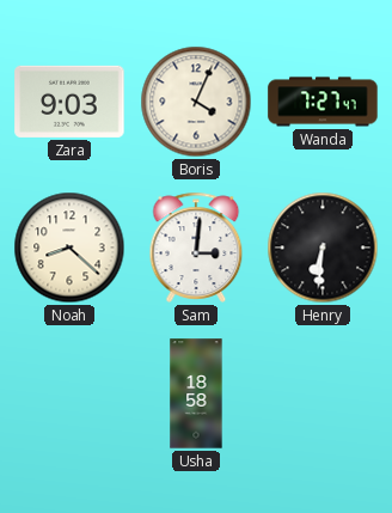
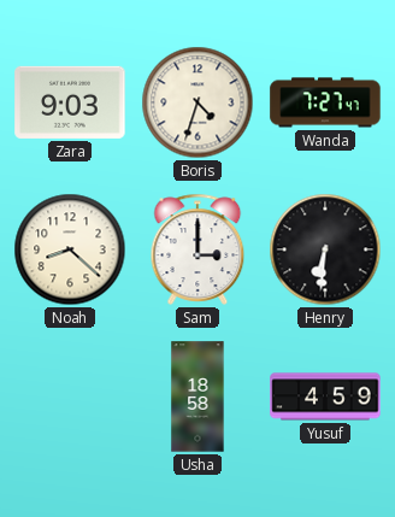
Boris: 4:04 -> 4:33 (197, 102)
Sam: 3:01 -> 3:00 (197, 249)
Yusuf: none -> 4:59 (325, 396)
